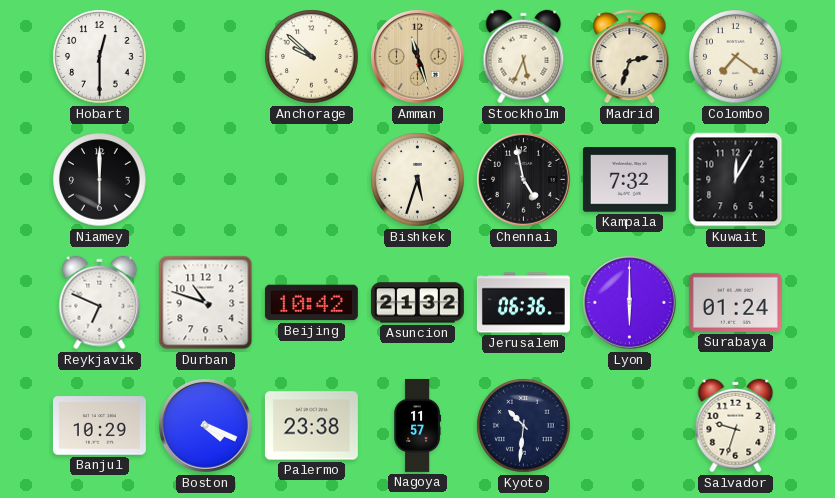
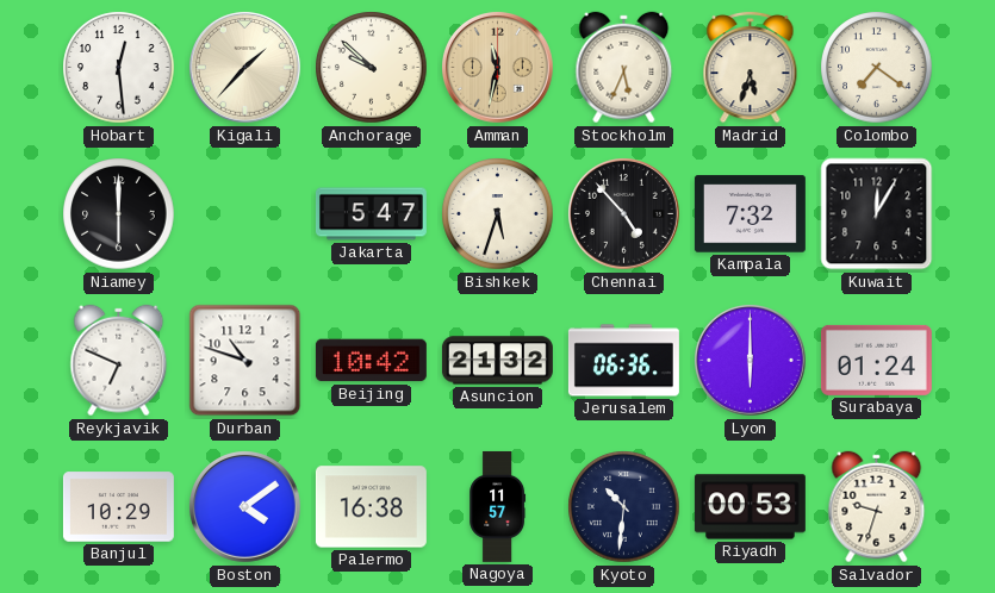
Hobart: 12:30 -> 12:29 (119, 68)
Kigali: none -> 1:37 (245, 68)
Amman: 11:27 -> 11:32 (498, 68)
Madrid: 2:33 -> 5:33 (751, 67)
Jakarta: none -> 5:47 (371, 214)
Chennai: 4:58 -> 4:53 (624, 214)
Boston: 4:19 -> 4:09 (245, 507)
Palermo: 23:38 -> 16:38 (371, 507)
Riyadh: none -> 00:53 (750, 507)
